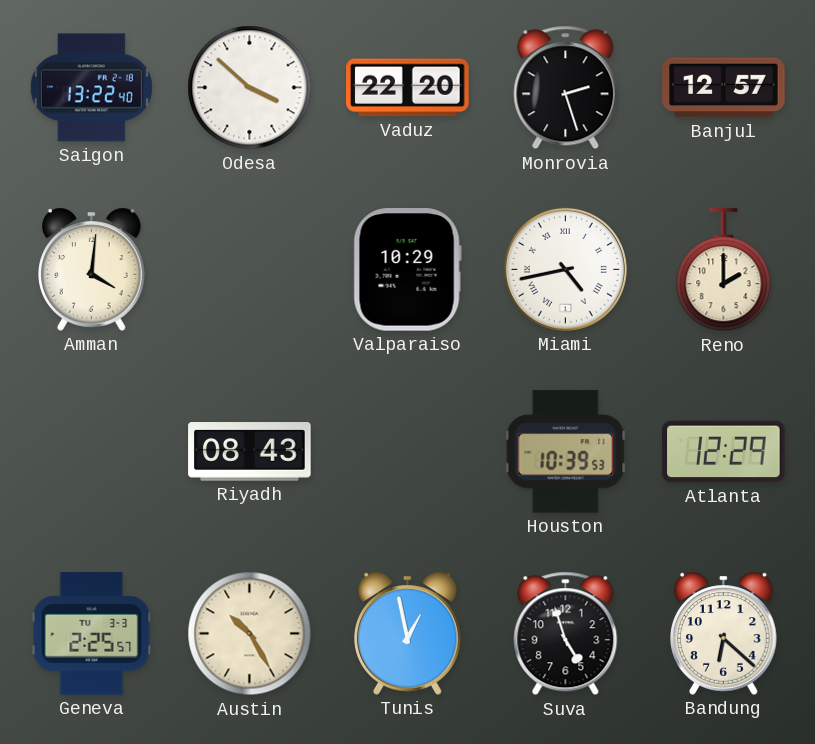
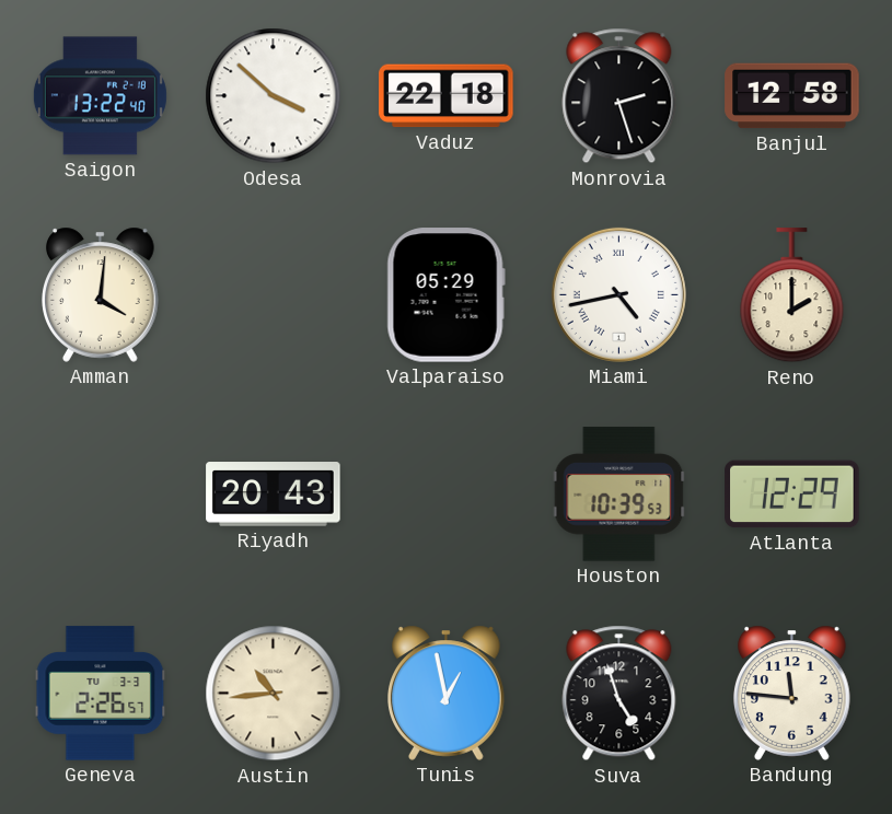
Vaduz: 22:20 -> 22:18 (447, 96)
Banjul: 12:57 -> 12:58 (792, 96)
Valparaiso: 10:29 -> 05:29 (445, 295)
Riyadh: 08:43 -> 20:43 (274, 495)
Geneva: 2:25 -> 2:26 (101, 694)
Austin: 10:25 -> 10:44 (274, 694)
Bandung: 6:22 -> 11:46 (792, 693)
